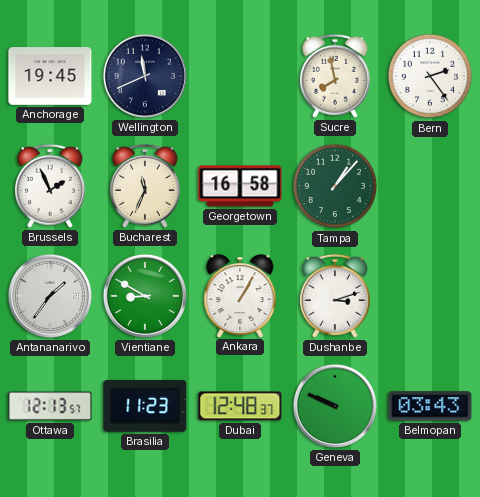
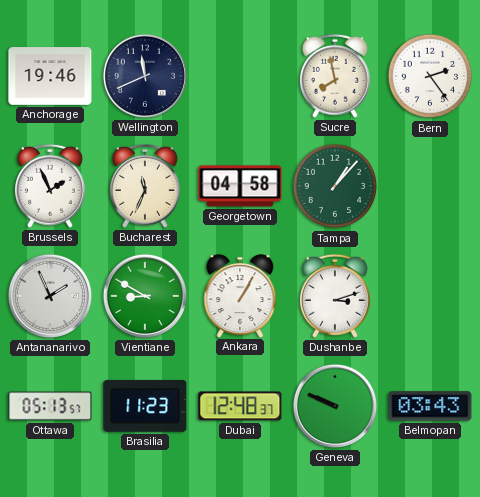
Anchorage: 19:45 -> 19:46 (50, 76)
Georgetown: 16:58 -> 04:58 (240, 186)
Antananarivo: 1:36 -> 1:56 (50, 296)
Ottawa: 12:13 -> 05:13 (50, 406)
